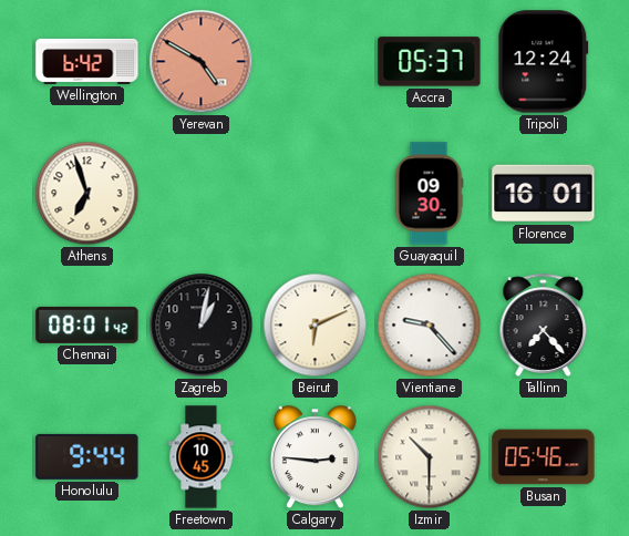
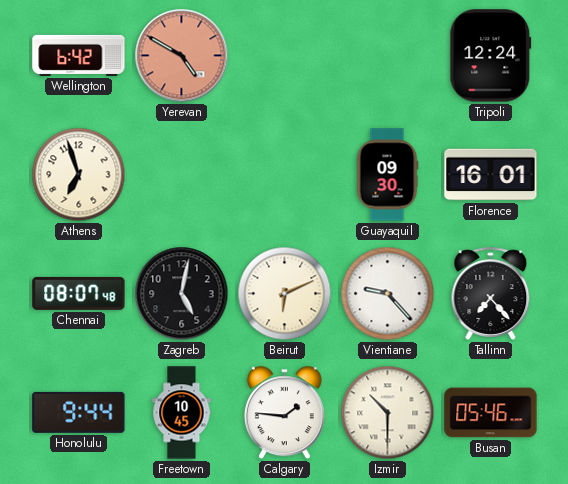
Accra: 05:37 -> none (430, 62)
Chennai: 08:01 -> 08:07 (79, 293)
Zagreb: 1:02 -> 5:02 (182, 294)
Calgary: 2:46 -> 1:46 (284, 413)
